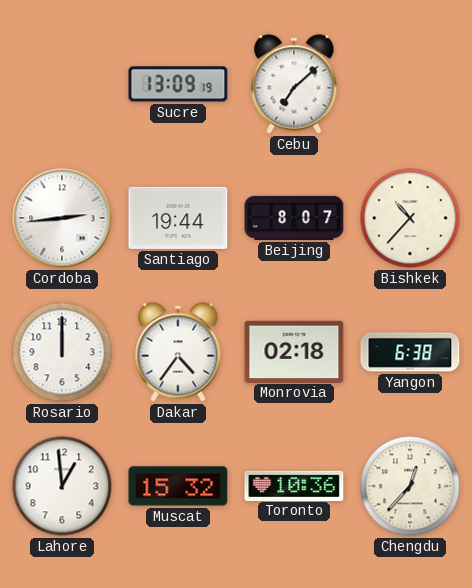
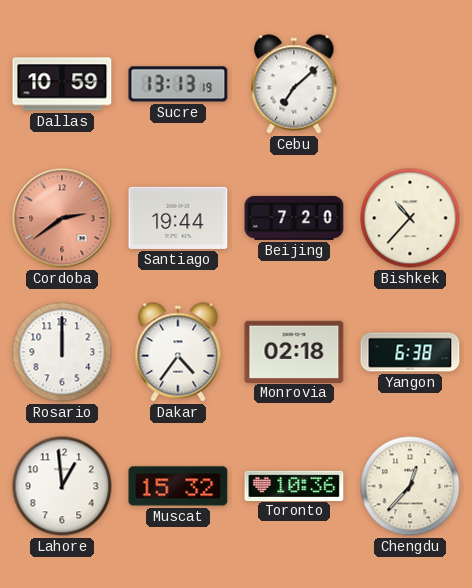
Dallas: none -> 10:59 (62, 84)
Sucre: 13:09 -> 13:13 (178, 84)
Cordoba: 2:44 -> 2:39 (62, 218)
Cordoba dial: white -> salmon (62, 218)
Beijing: 8:07 -> 7:20 (294, 218)
